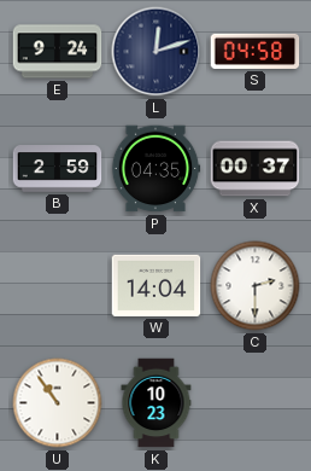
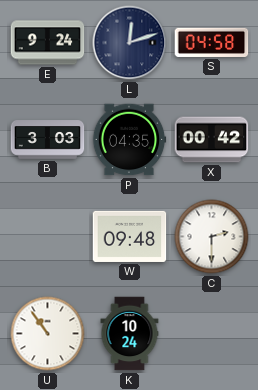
B: 2:59 -> 3:03 (48, 140)
X: 00:37 -> 00:42 (212, 140)
W: 14:04 -> 09:48 (130, 236)
K: 10:23 -> 10:24 (130, 334)
